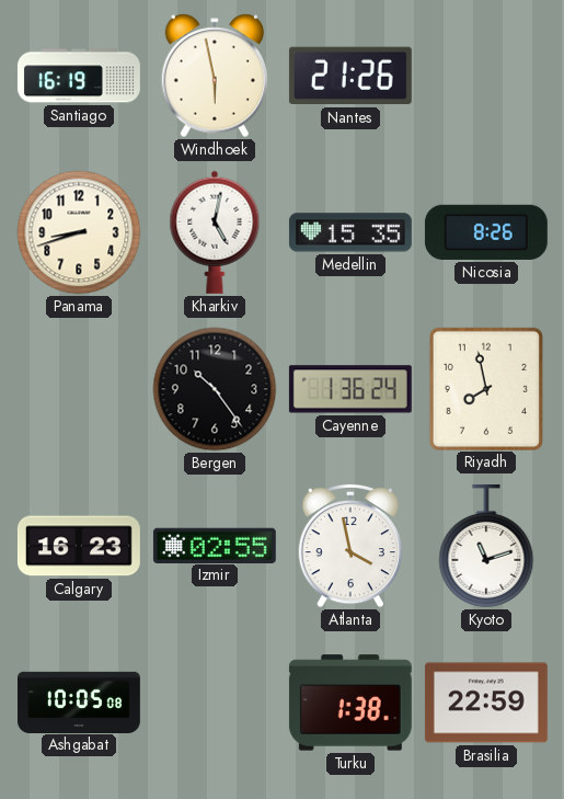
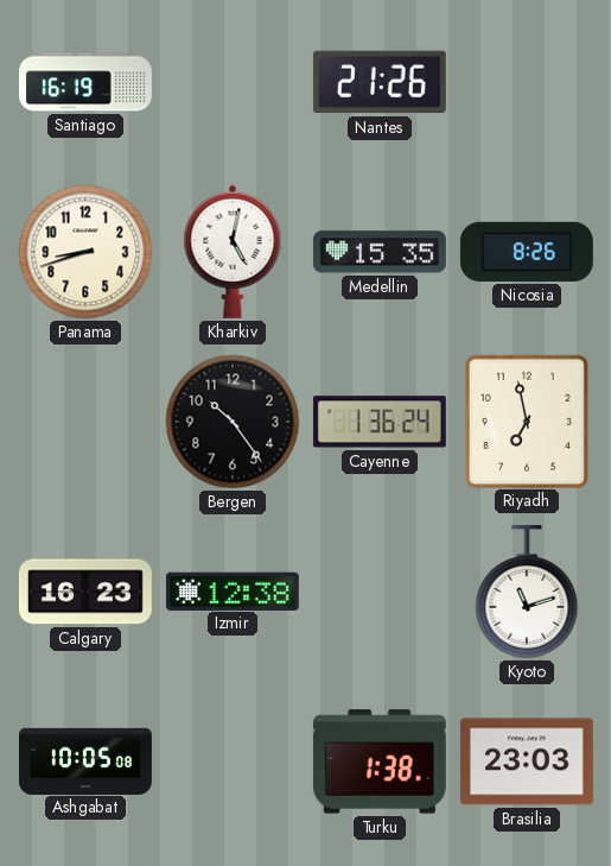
Windhoek: 5:58 -> none (215, 76)
Riyadh: 7:58 -> 6:58 (526, 421)
Izmir: 02:55 -> 12:38 (233, 590)
Atlanta: 3:58 -> none (350, 546)
Brasilia: 22:59 -> 23:03 (527, 761)
